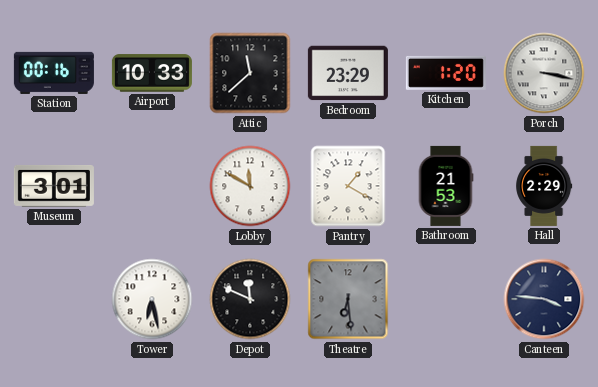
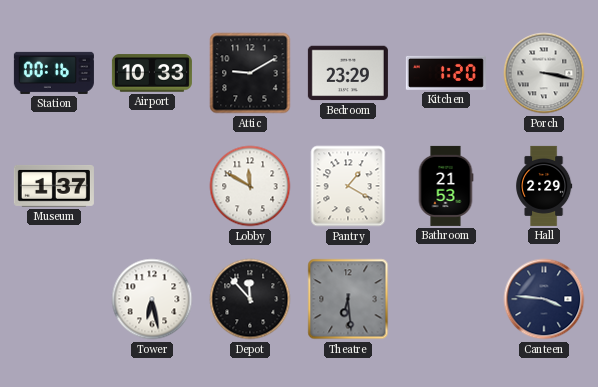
Attic: 11:38 -> 9:10 (250, 73)
Museum: 3:01 -> 1:37 (54, 186)
Depot: 11:49 -> 11:53 (250, 299)
